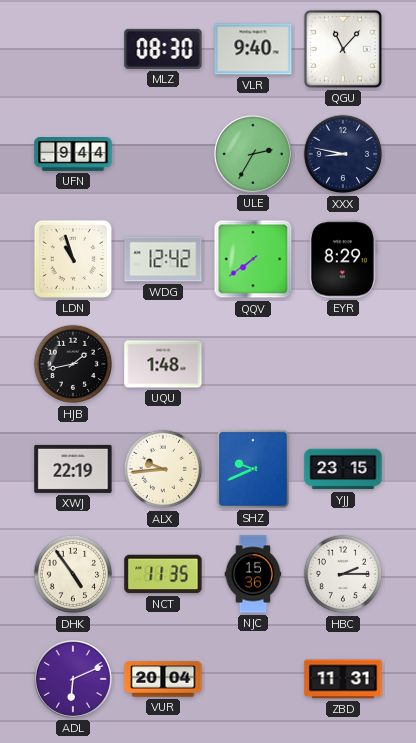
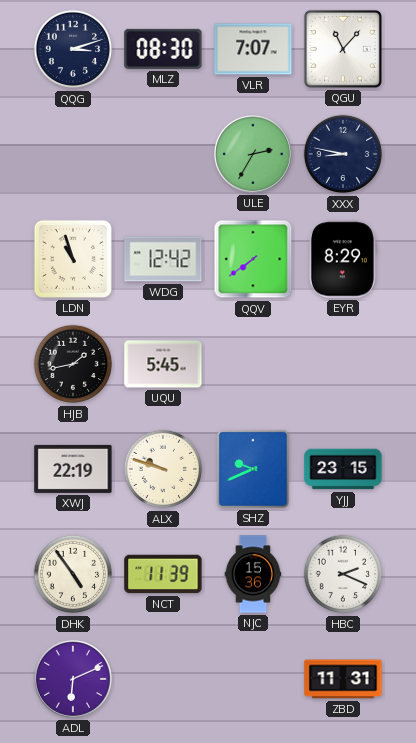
QQG: none -> 3:12 (73, 49)
VLR: 9:40 -> 7:07 (253, 49)
UFN: 9:44 -> none (73, 154)
UQU: 1:48 -> 5:45 (163, 364)
ALX: 9:44 -> 9:48 (163, 469)
NCT: 11:35 -> 11:39 (163, 574)
HBC: 2:15 -> 2:19 (343, 574)
VUR: 20:04 -> none (163, 679)
